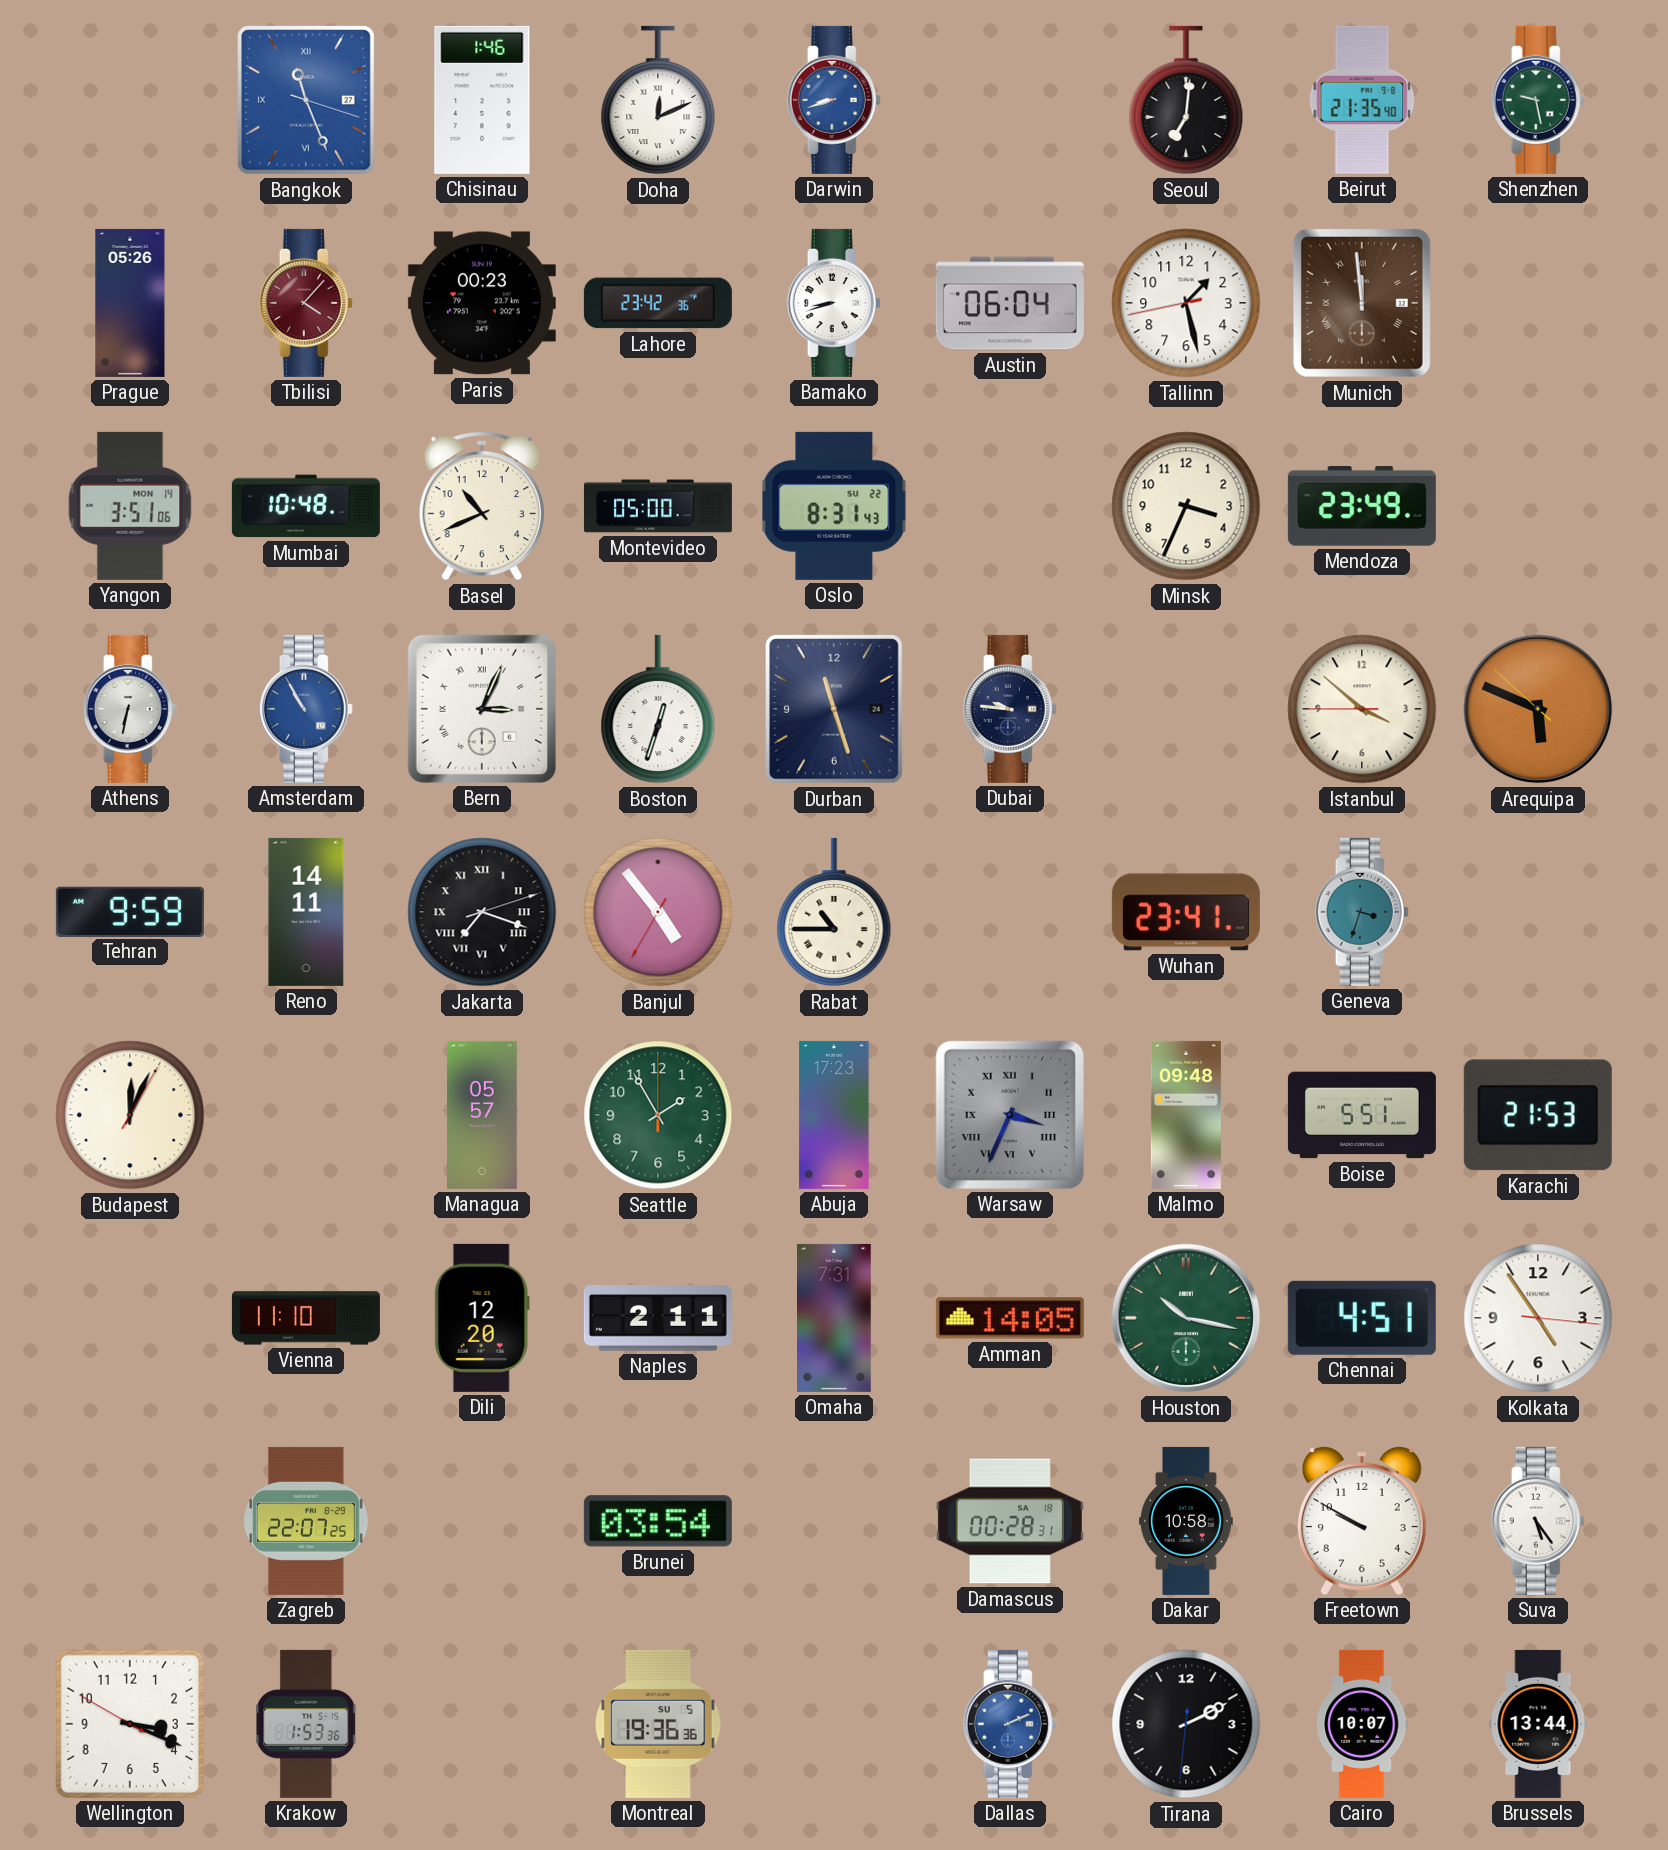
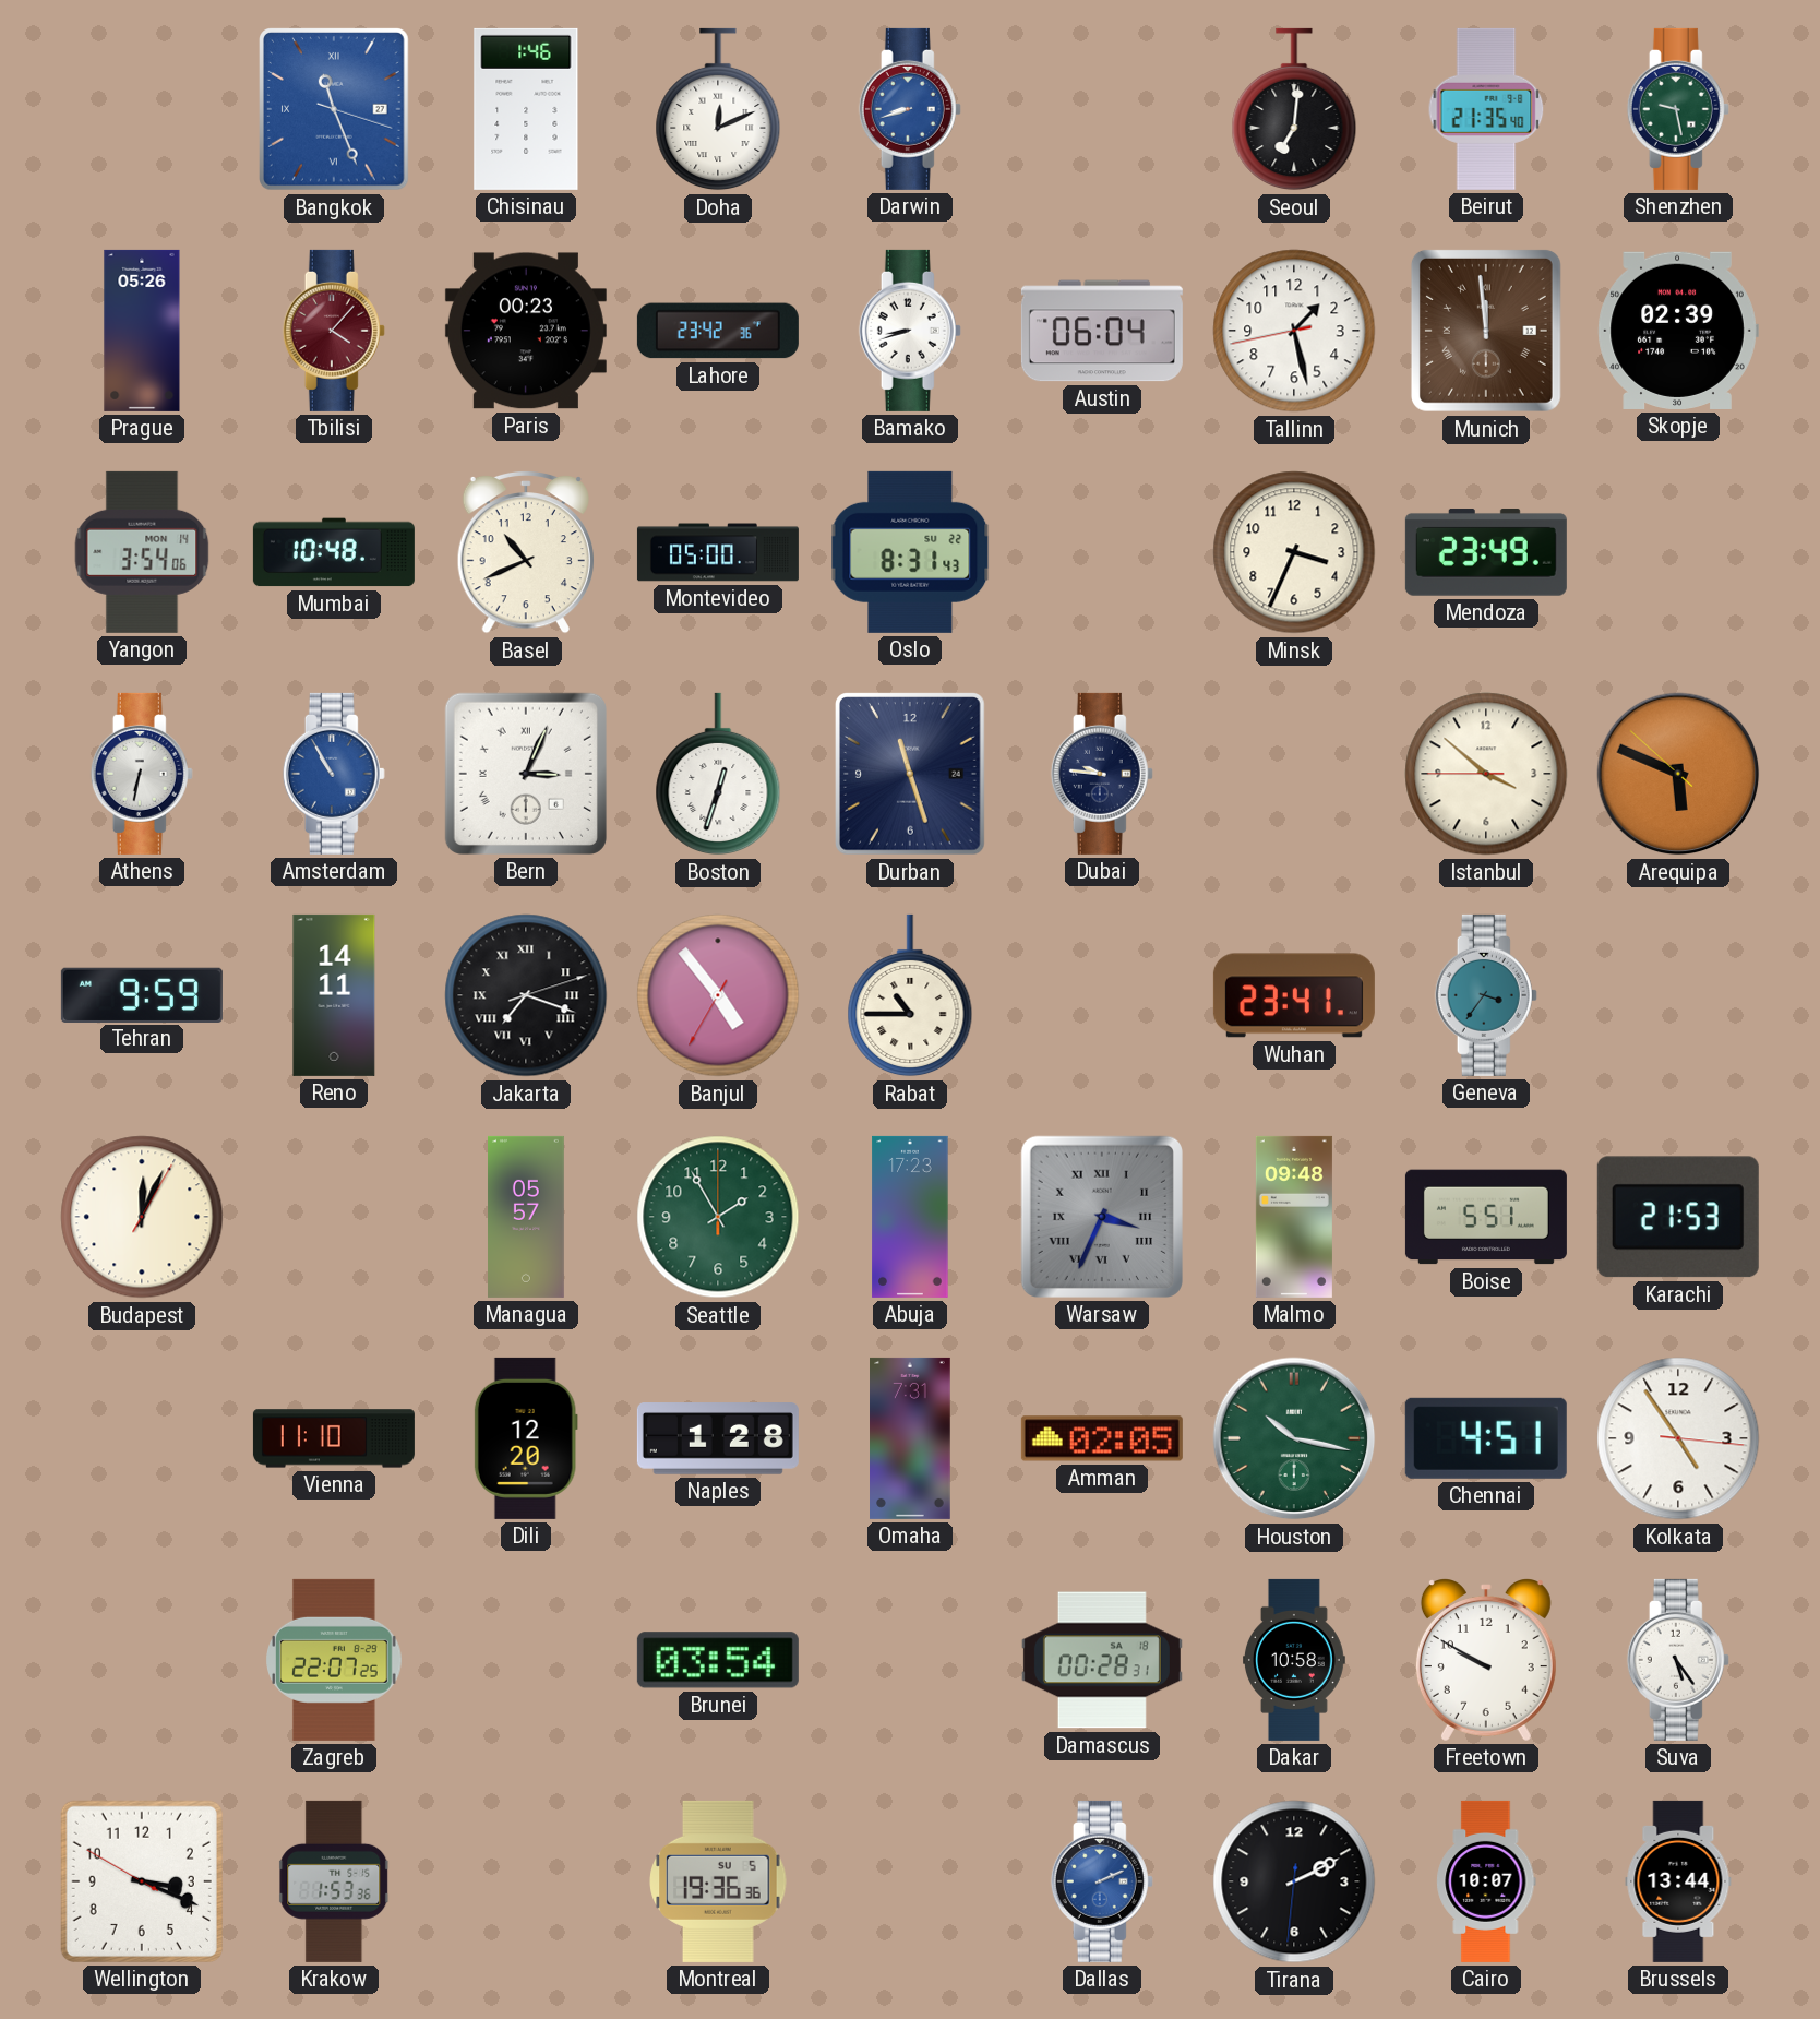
Skopje: none -> 02:39 (1678, 331)
Yangon: 3:51 -> 3:54 (142, 552)
Geneva: 3:33 -> 3:36 (1486, 995)
Naples: 2:11 -> 1:28 (718, 1438)
Amman: 14:05 -> 02:05 (1102, 1438)
